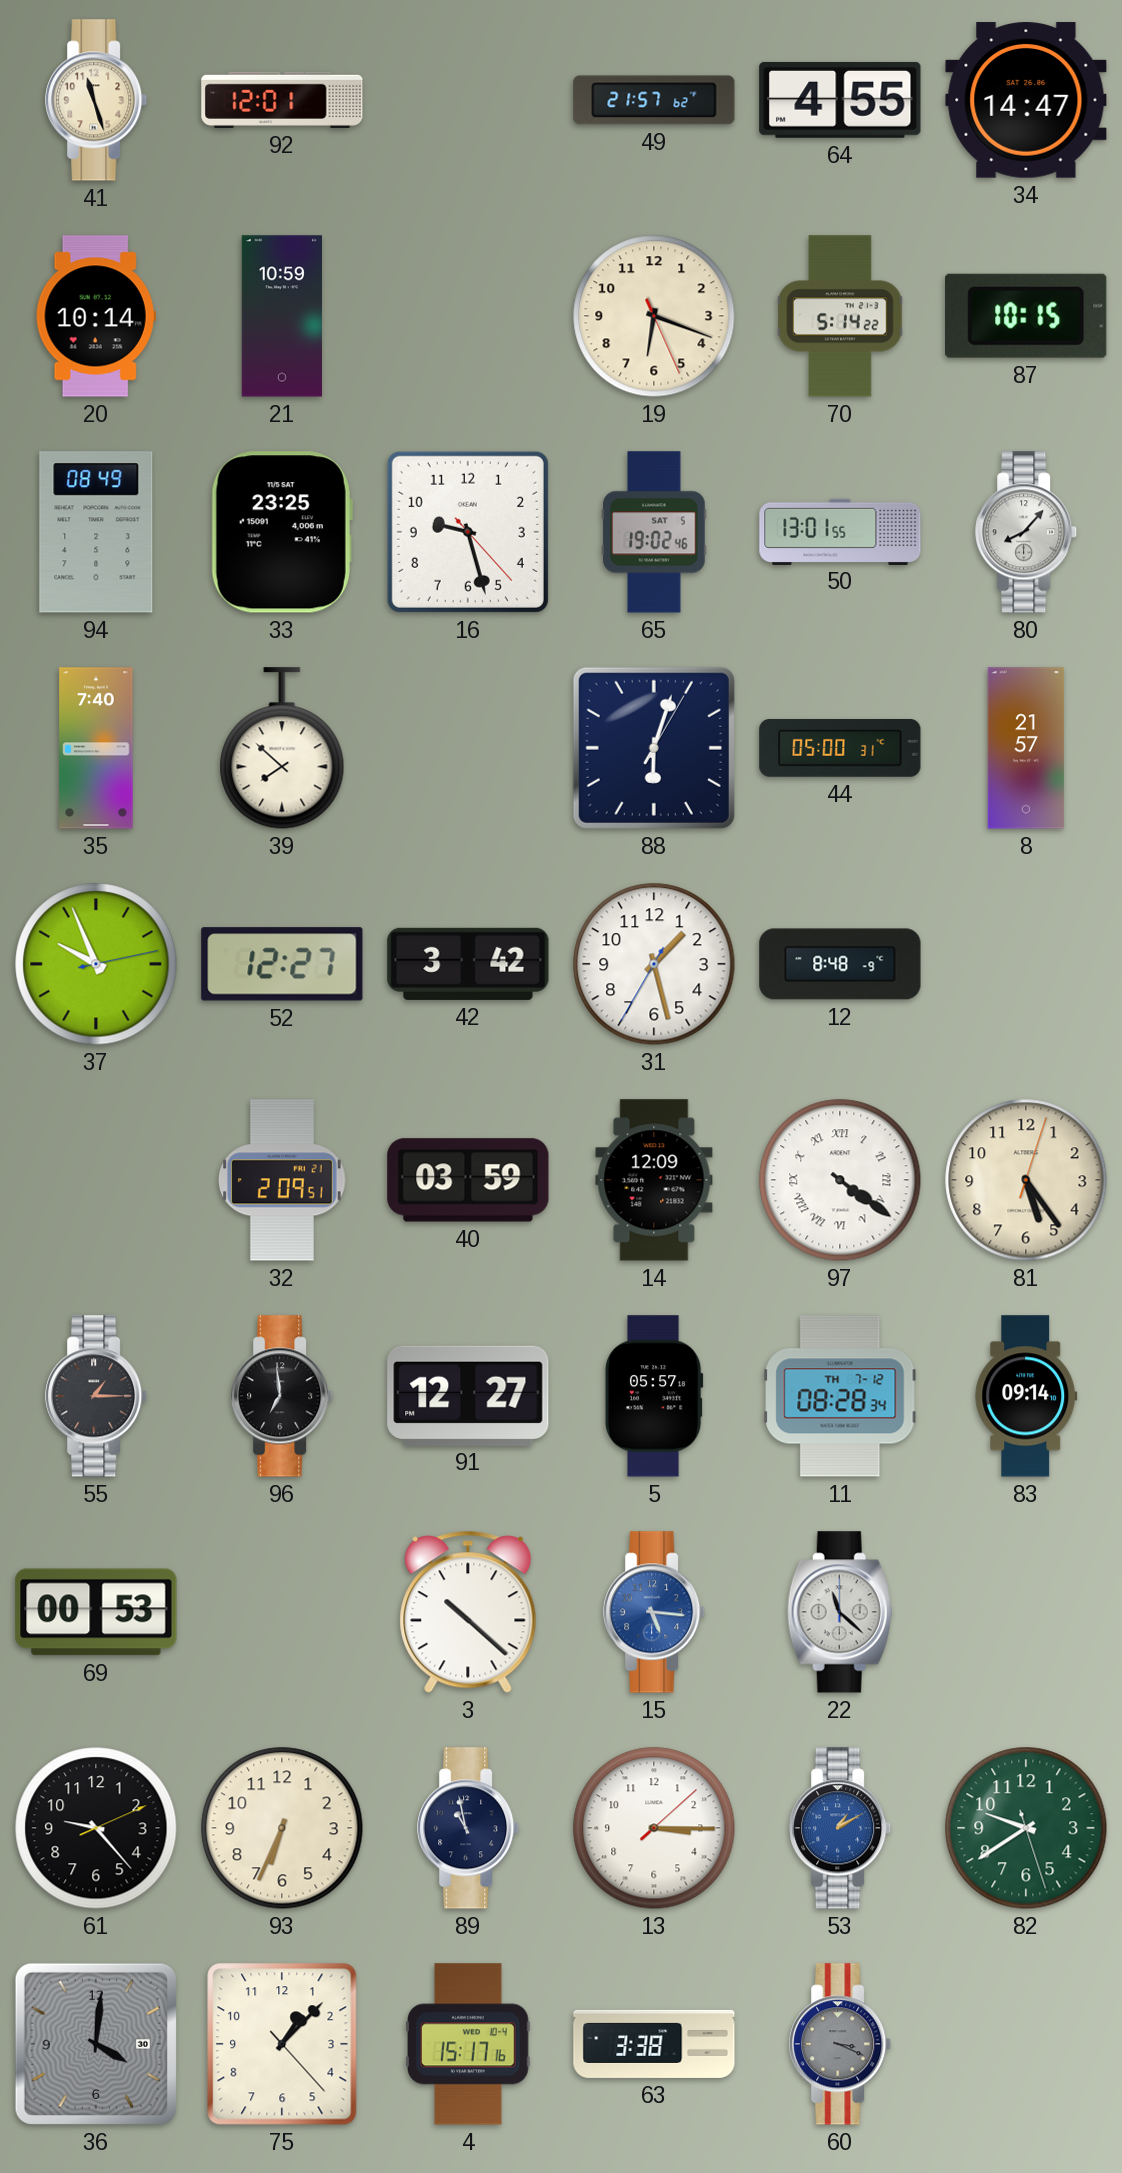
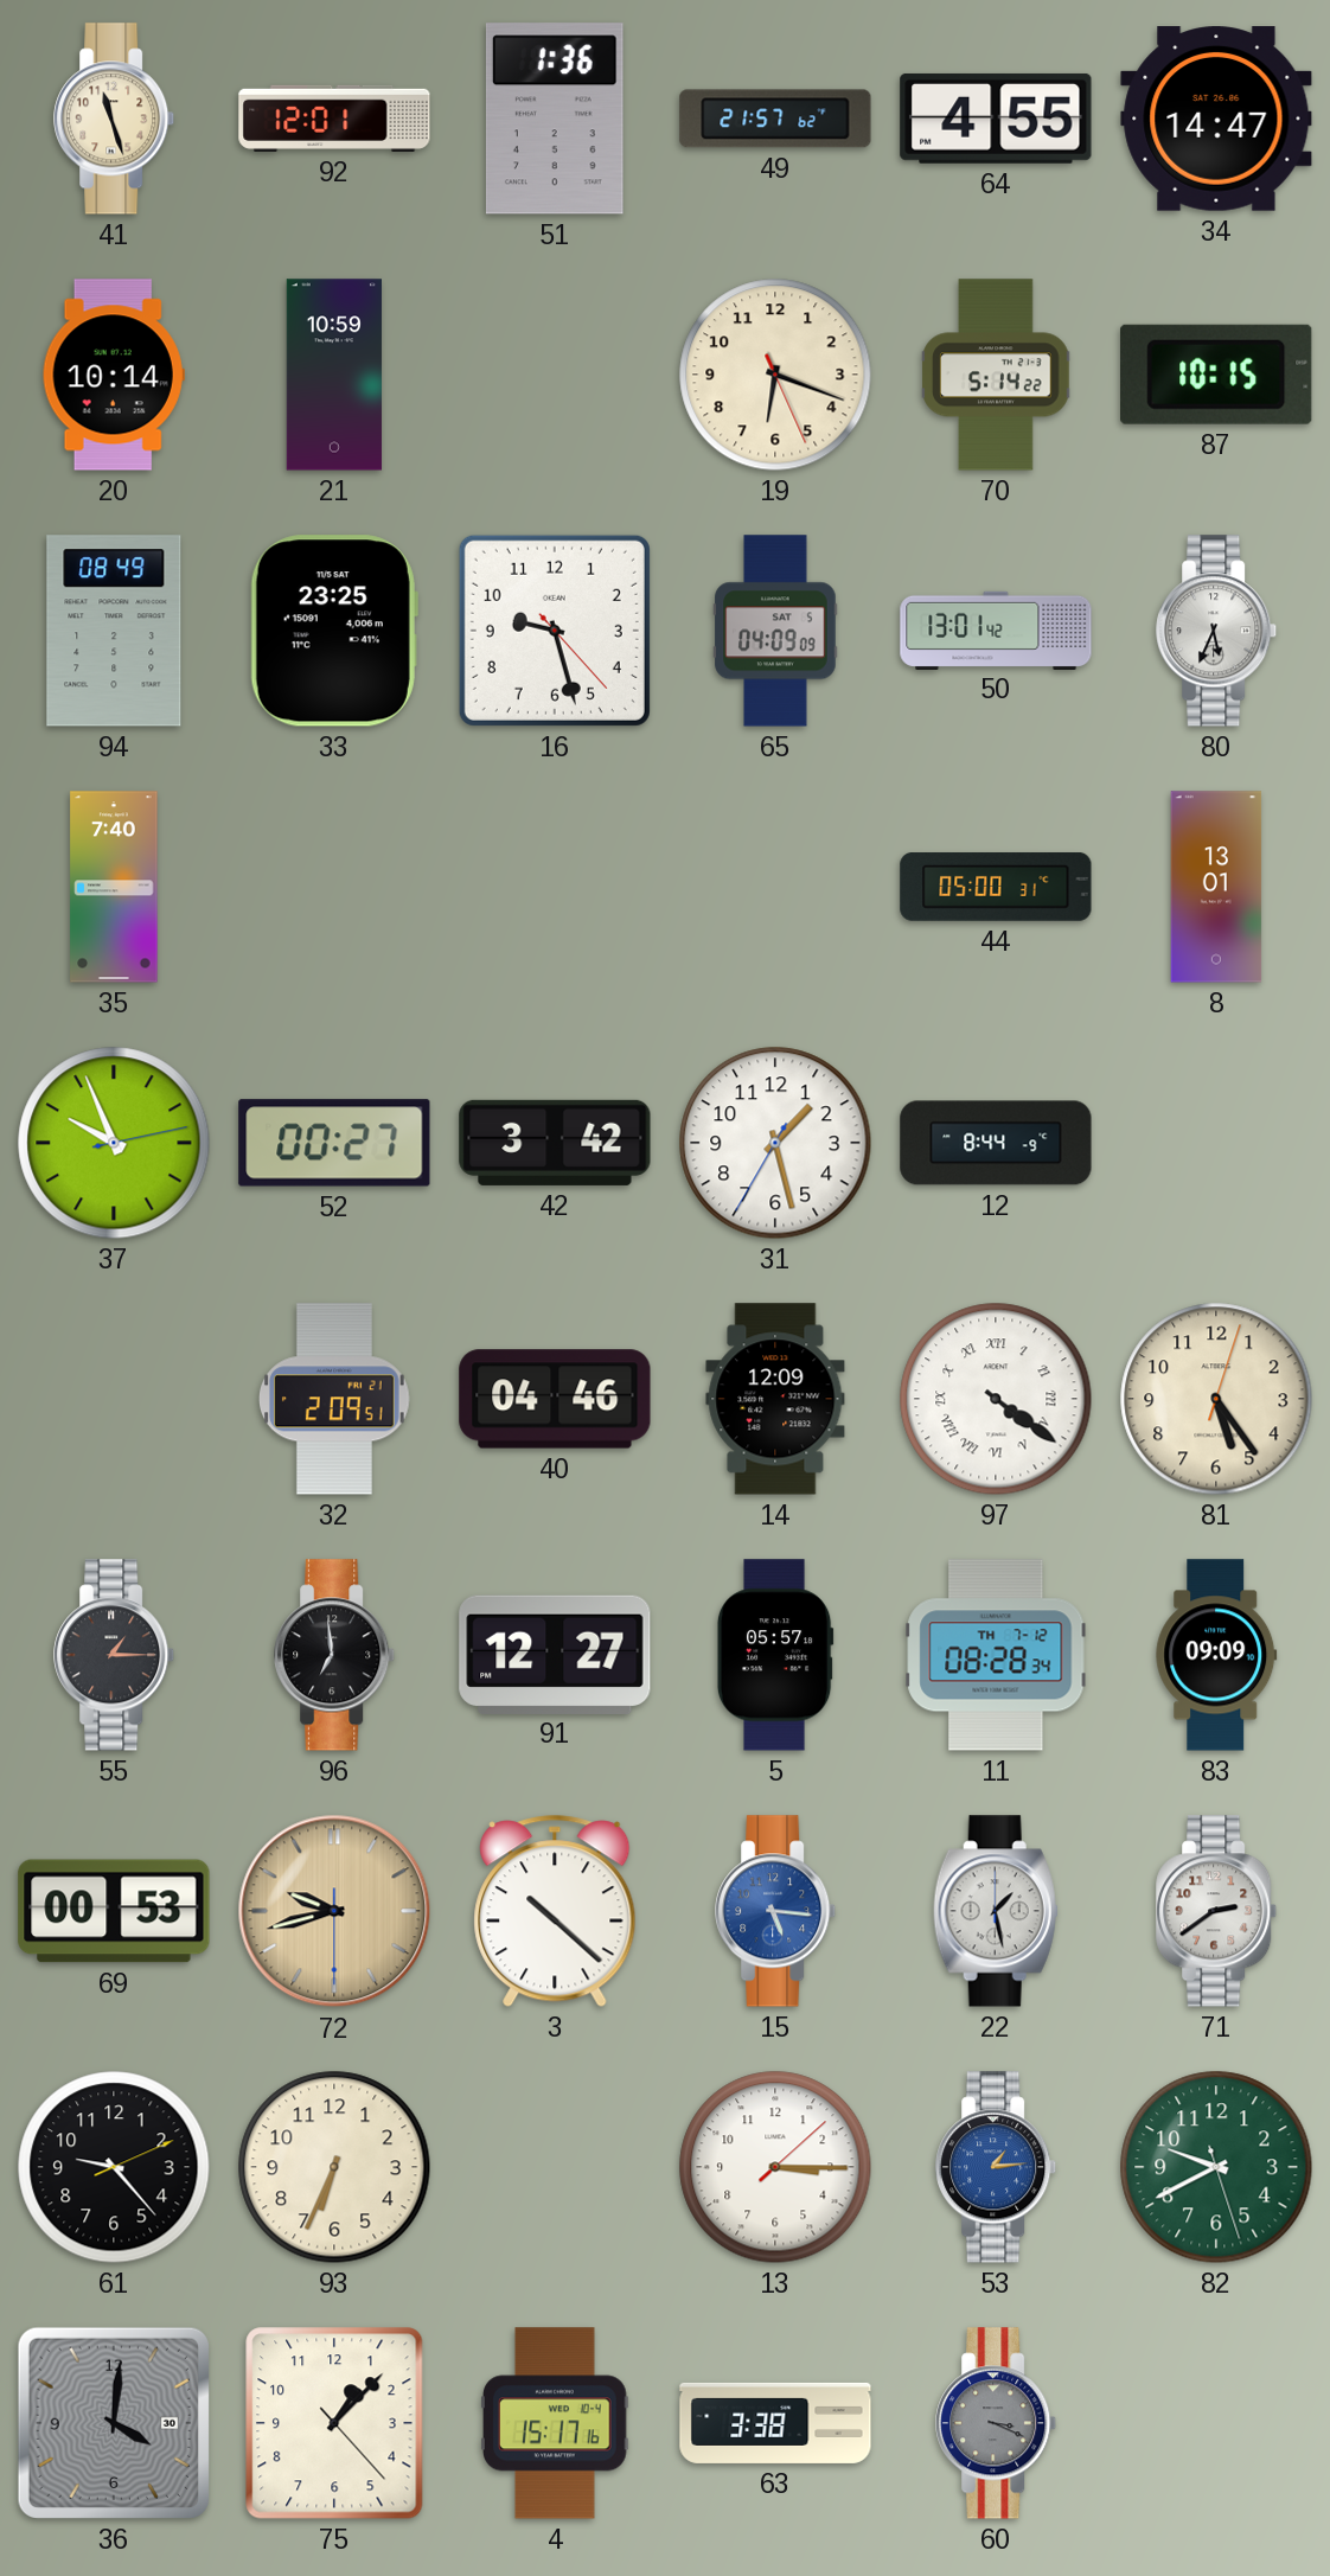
51: none -> 1:36 (555, 119)
65: 19:02 -> 04:09 (775, 631)
50: 13:01:55 -> 13:01:42 (996, 629)
80: 8:07 -> 5:34 (1217, 631)
39: 7:52 -> none (282, 748)
88: 6:03 -> none (654, 748)
8: 21:57 -> 13:01 (1216, 887)
52: 12:27 -> 00:27 (334, 1143)
12: 8:48 -> 8:44 (996, 1143)
40: 03:59 -> 04:46 (555, 1399)
83: 09:14 -> 09:09 (1216, 1655)
72: none -> 9:42 (334, 1911)
22: 11:22 -> 1:28 (996, 1911)
71: none -> 2:39 (1217, 1911)
89: 10:58 -> none (469, 1828)
53: 1:10 -> 1:14 (997, 2167)
82: 9:39 -> 9:40 (1216, 2167)
